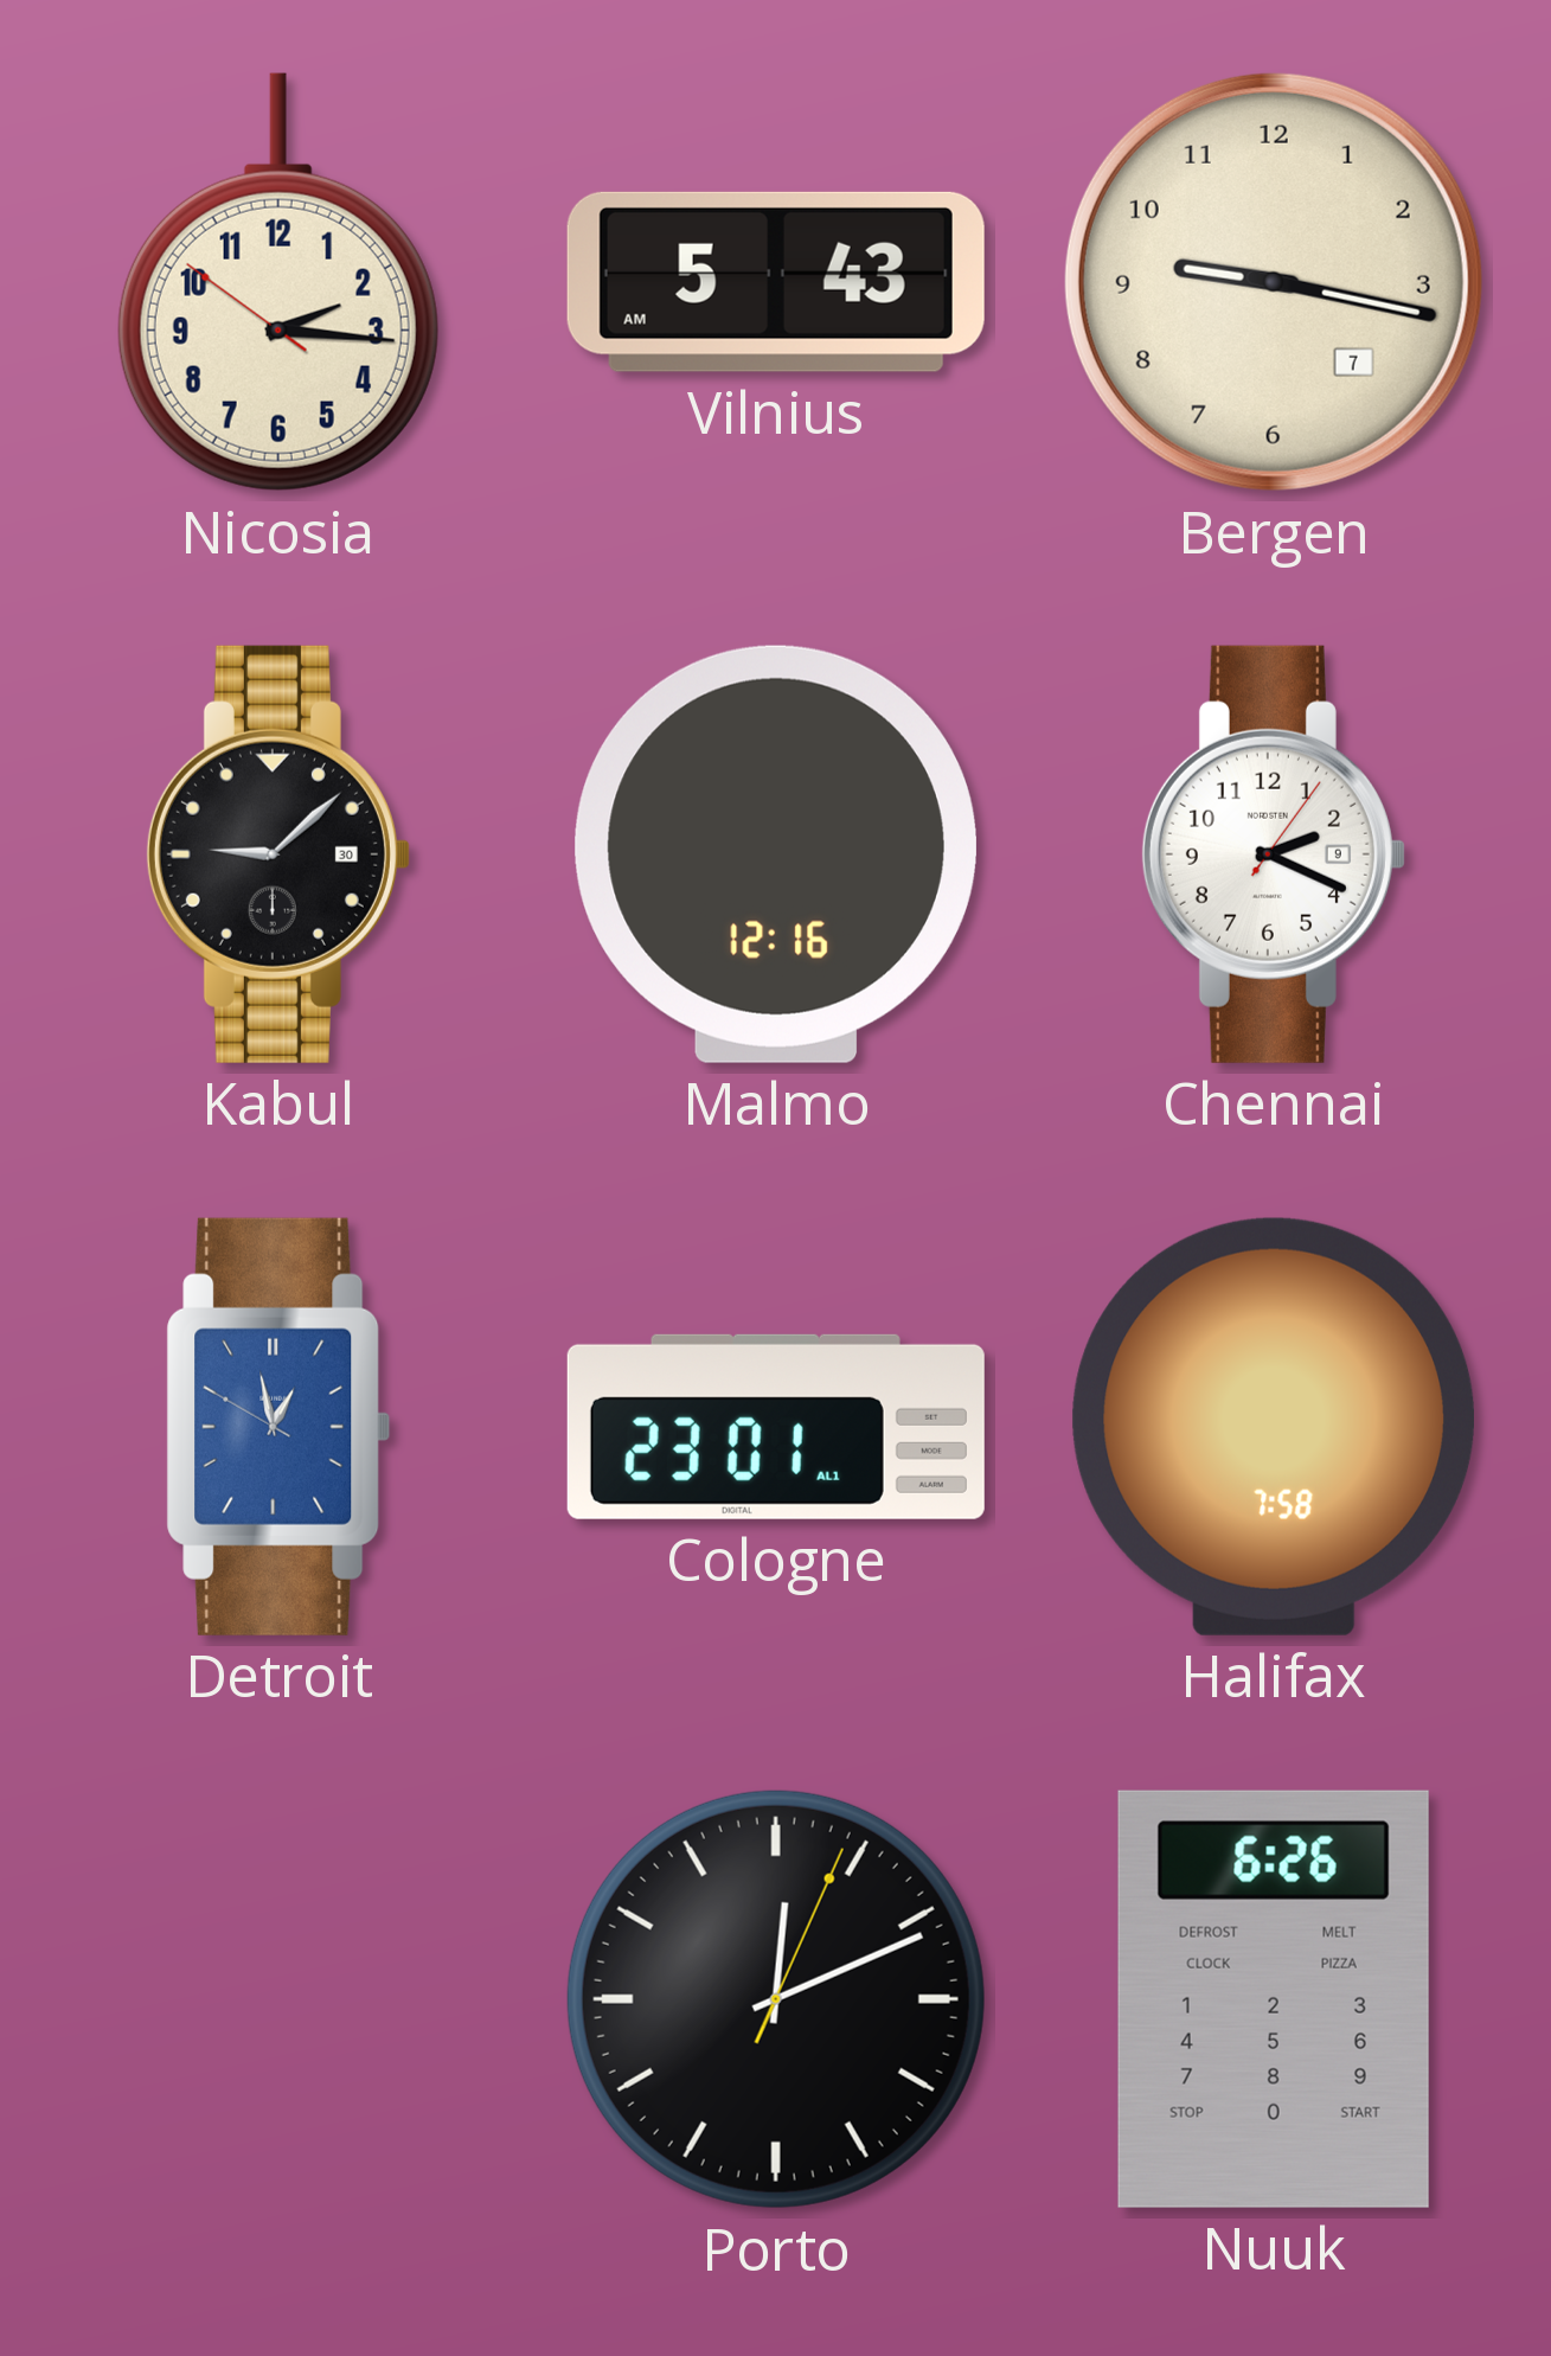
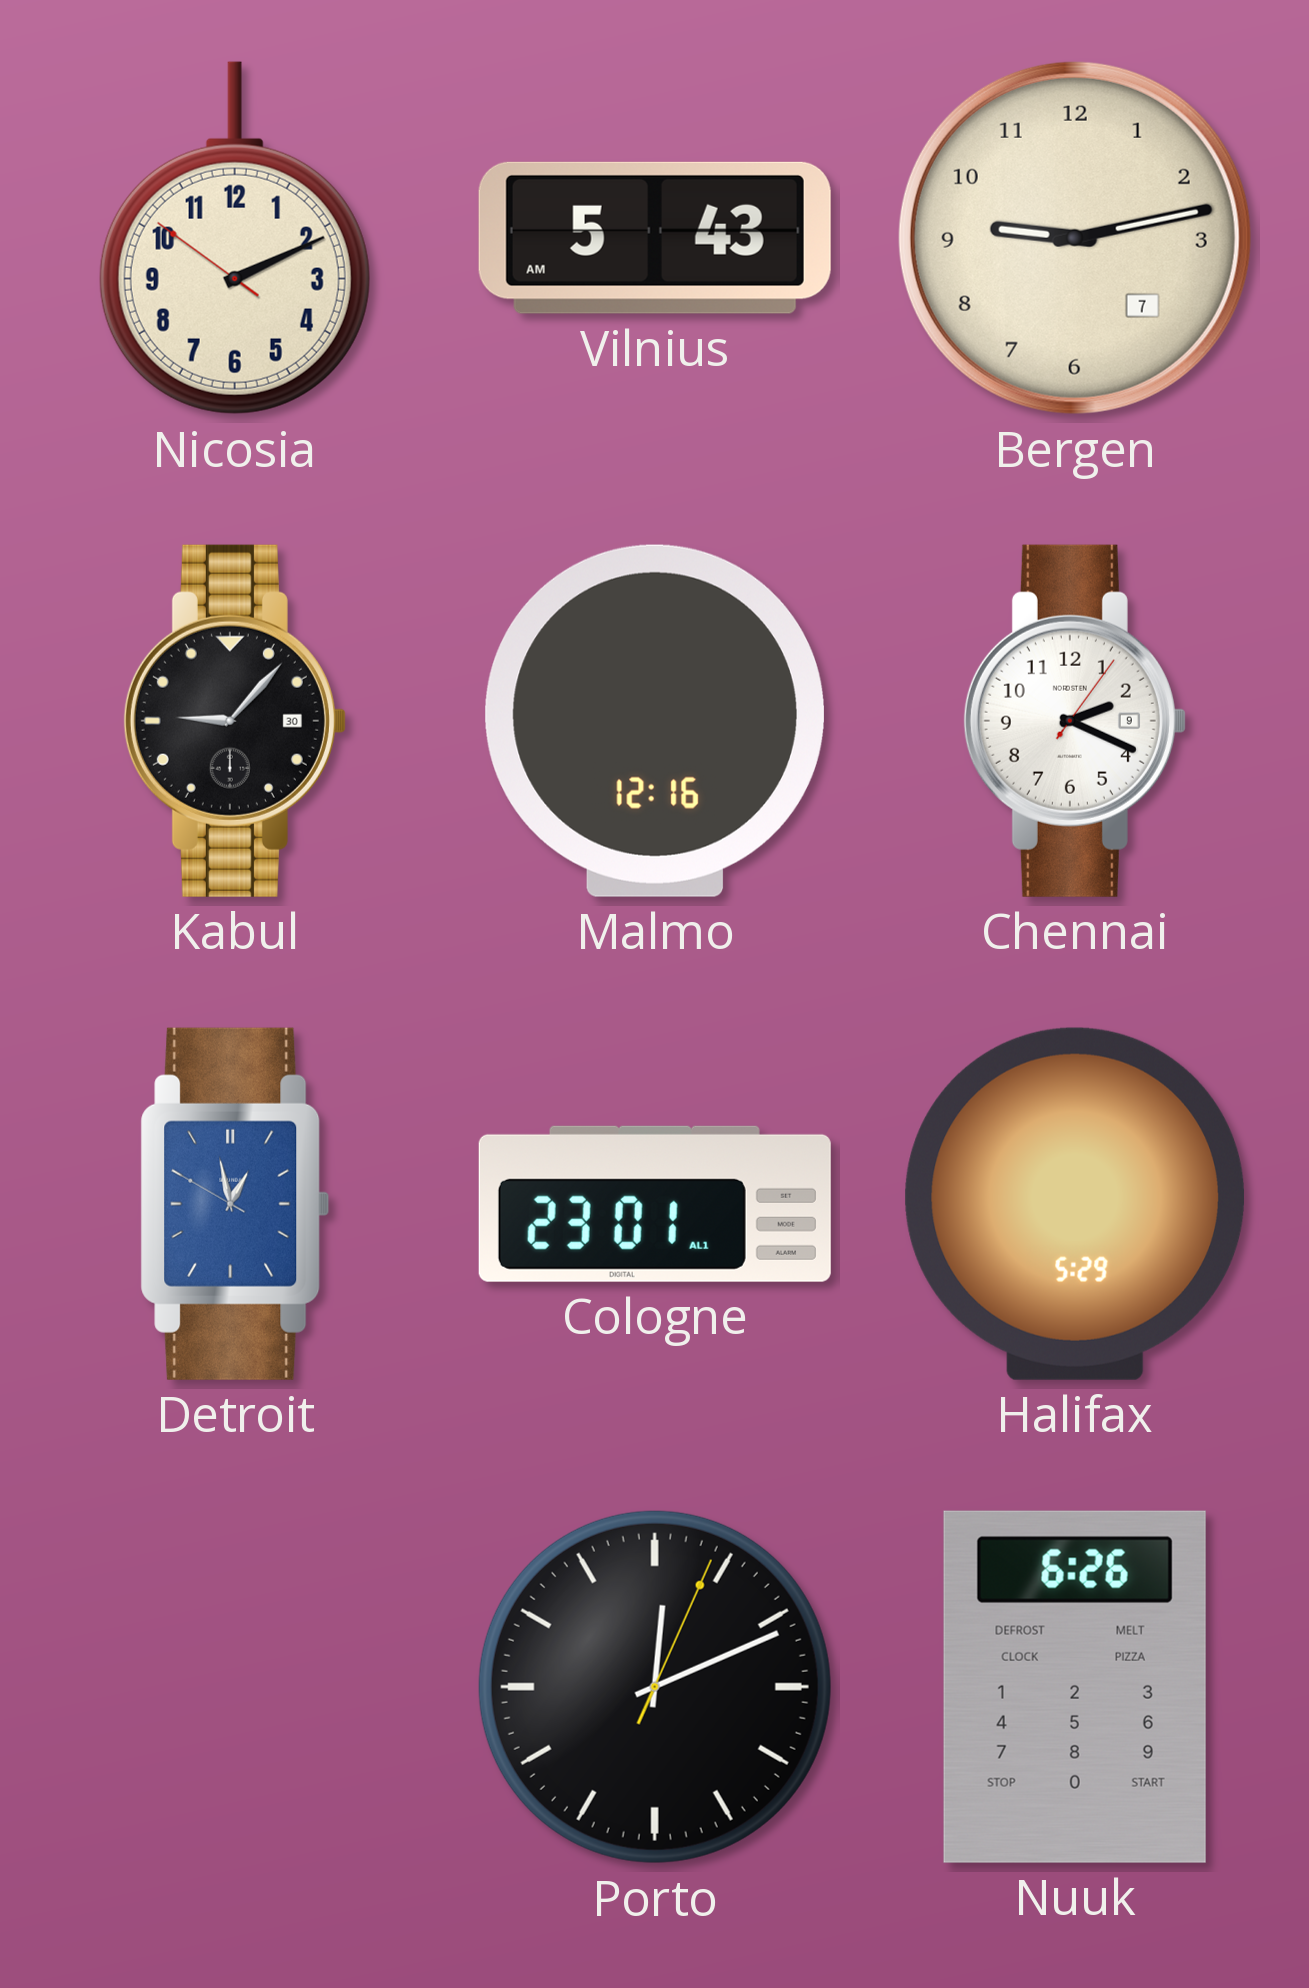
Nicosia: 2:15 -> 2:10 (235, 238)
Bergen: 9:17 -> 9:13 (1075, 238)
Kabul: 9:08 -> 9:07 (235, 721)
Halifax: 7:58 -> 5:29 (1075, 1204)
